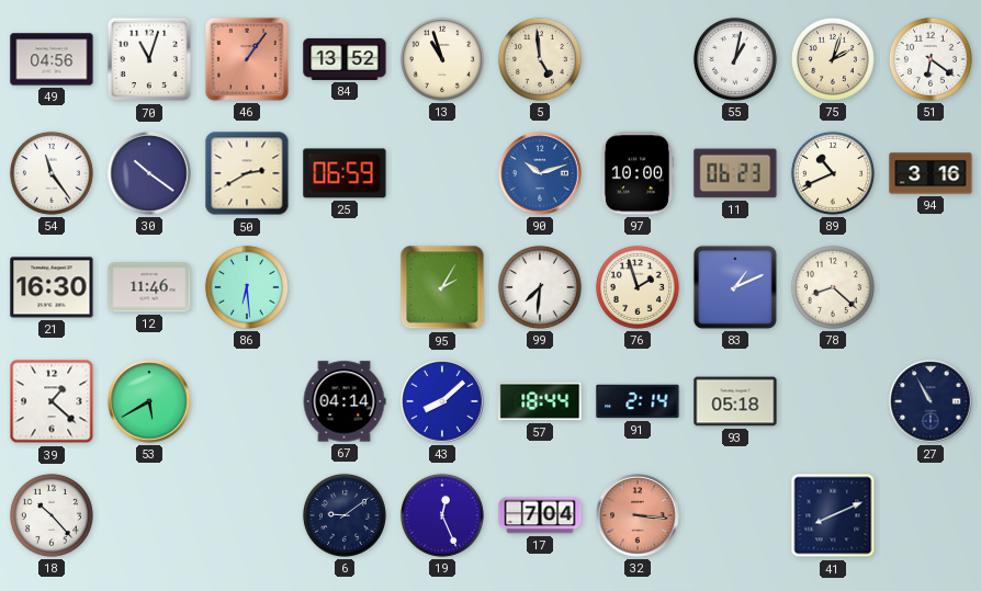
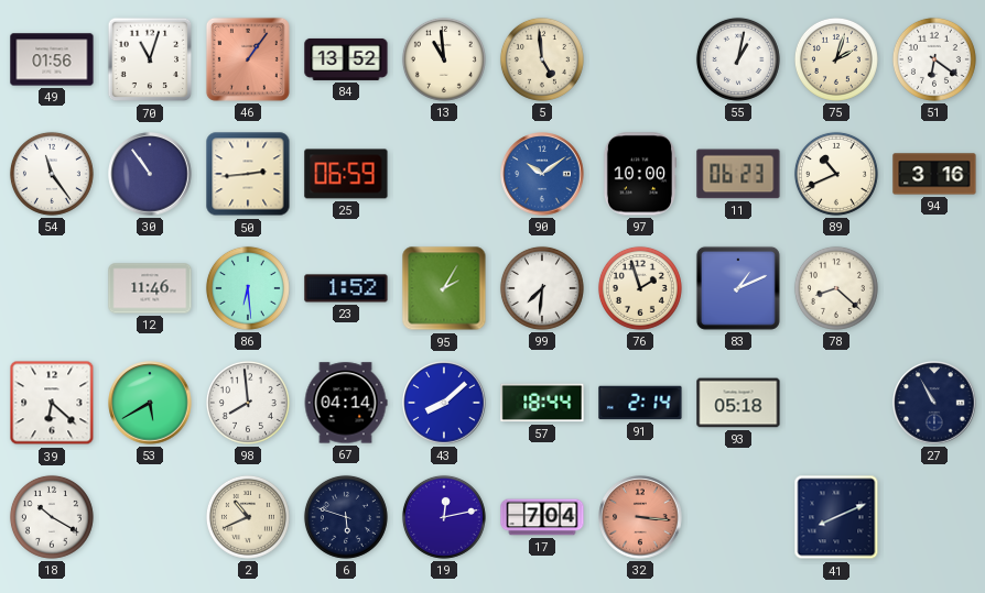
49: 04:56 -> 01:56 (52, 59)
13: 10:57 -> 10:59 (444, 59)
30: 10:21 -> 10:54 (150, 174)
50: 2:40 -> 2:44 (248, 174)
90: 10:12 -> 10:09 (542, 174)
21: 16:30 -> none (52, 287)
23: none -> 1:52 (346, 288)
39: 1:22 -> 6:22 (52, 403)
98: none -> 7:59 (248, 403)
18: 10:23 -> 10:20 (52, 517)
2: none -> 10:41 (248, 517)
6: 9:09 -> 5:48 (346, 517)
19: 12:26 -> 12:13 (444, 517)
